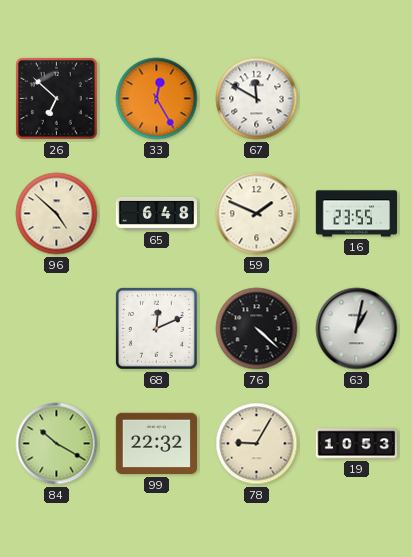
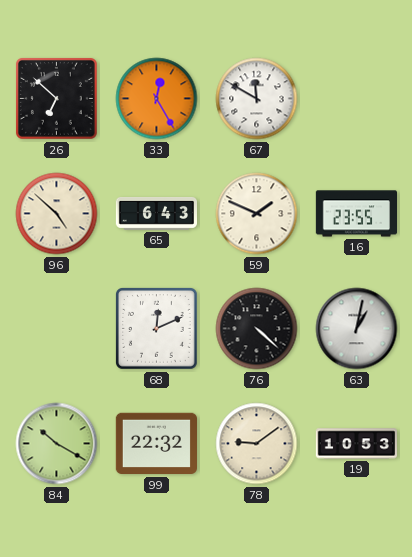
65: 6:48 -> 6:43 (156, 213)
78: 9:05 -> 9:09 (257, 444)
